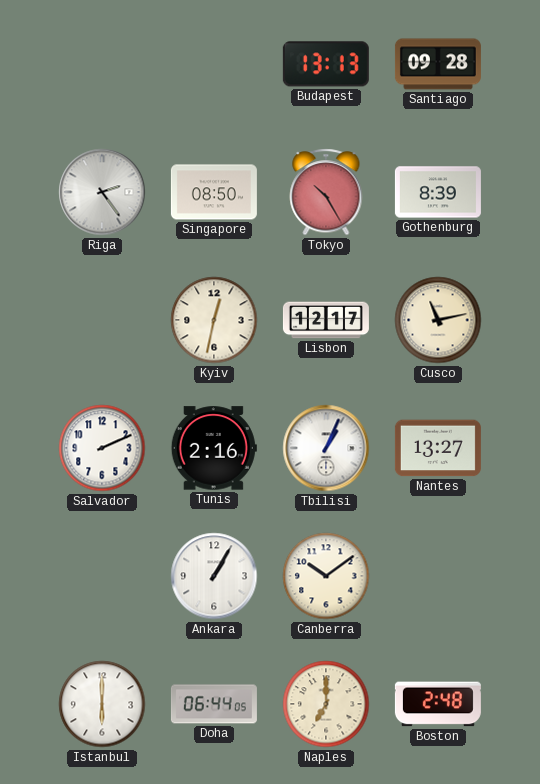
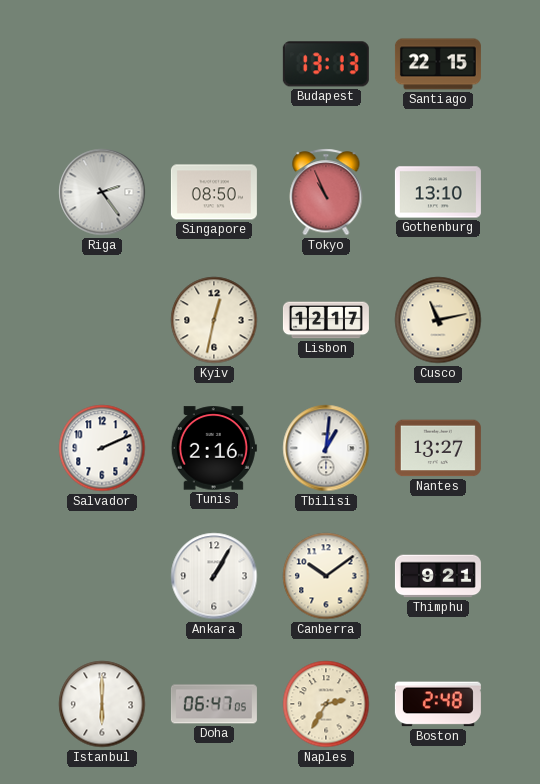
Santiago: 09:28 -> 22:15 (438, 64)
Tokyo: 10:25 -> 10:56 (326, 192)
Gothenburg: 8:39 -> 13:10 (438, 192)
Tbilisi: 1:04 -> 1:01 (326, 448)
Thimphu: none -> 9:21 (438, 576)
Doha: 06:44 -> 06:47 (214, 704)
Naples: 7:00 -> 2:35 (326, 704)
